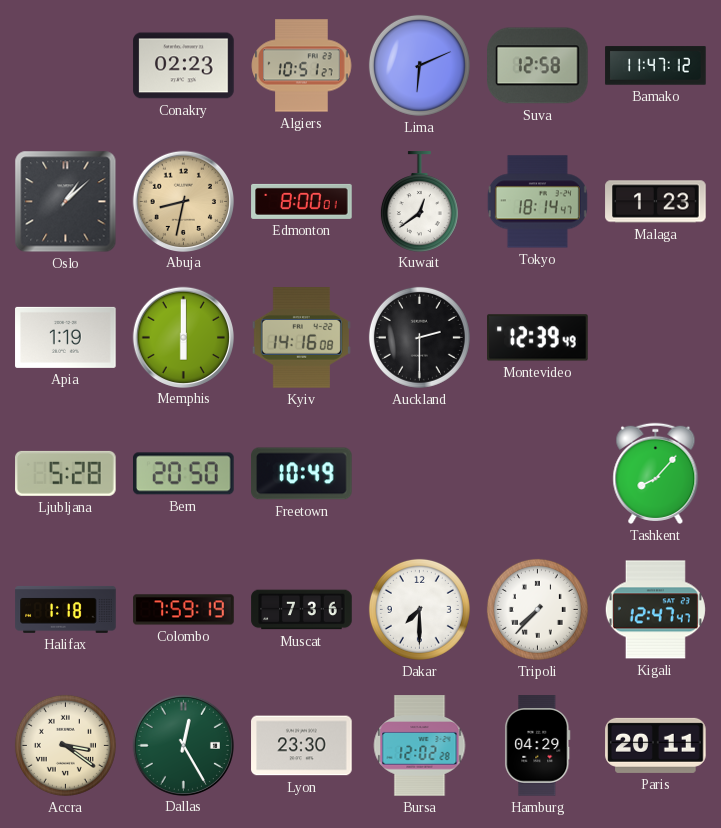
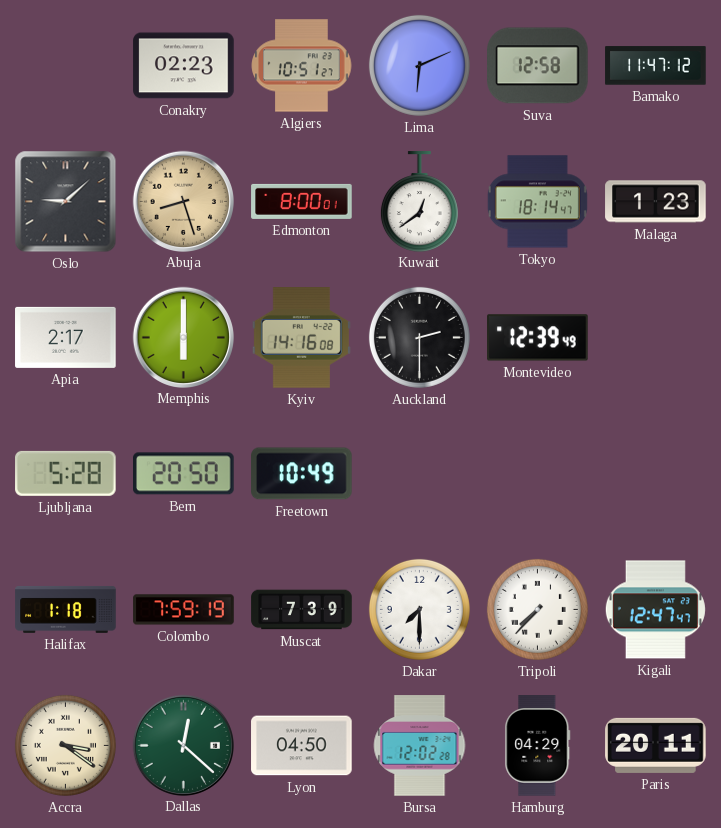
Oslo: 1:08 -> 9:08 (66, 202)
Abuja: 8:32 -> 8:27 (183, 201)
Apia: 1:19 -> 2:17 (66, 337)
Tashkent: 8:07 -> none (656, 473)
Muscat: 7:36 -> 7:39 (302, 610)
Dallas: 12:25 -> 12:22 (183, 745)
Lyon: 23:30 -> 04:50 (302, 746)
